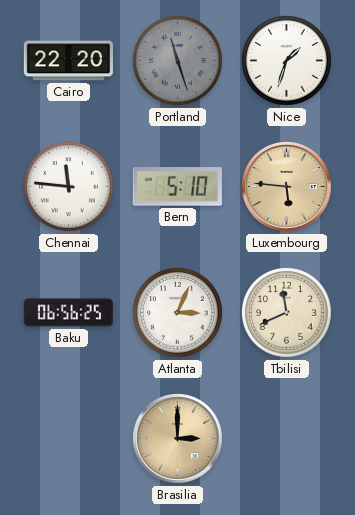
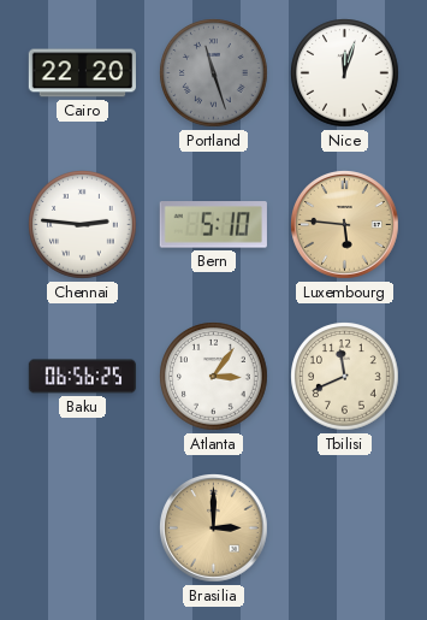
Nice: 1:33 -> 12:03 (345, 73)
Chennai: 11:46 -> 2:46 (83, 225)
Atlanta: 3:04 -> 3:06 (214, 377)
